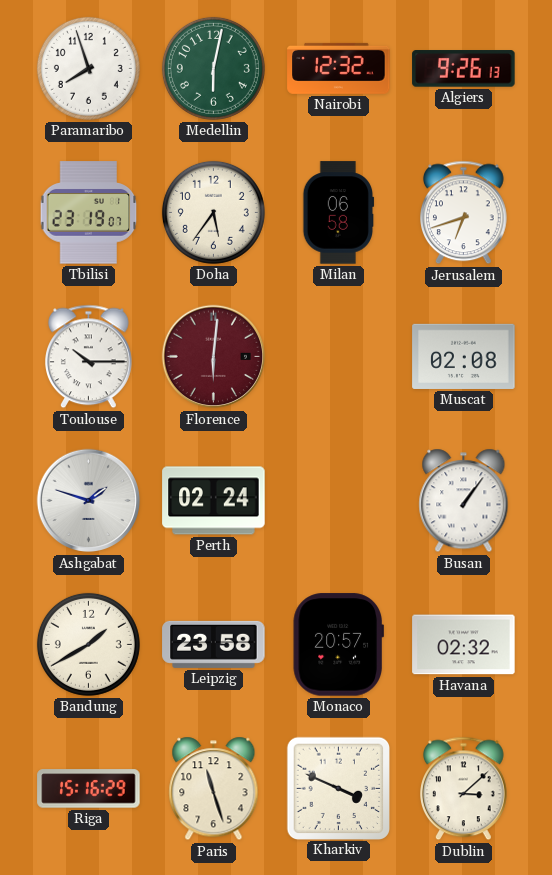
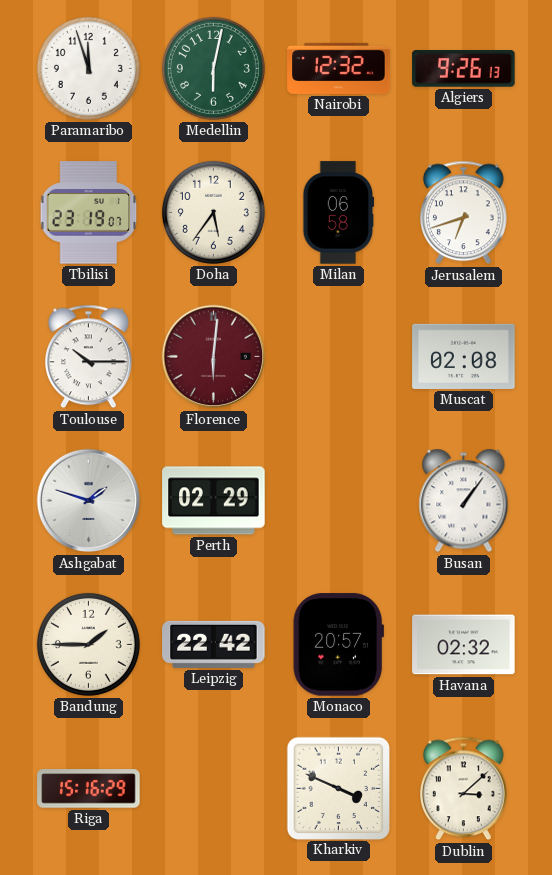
Paramaribo: 7:57 -> 11:57 (88, 68)
Perth: 02:24 -> 02:29 (214, 501)
Bandung: 1:40 -> 1:45 (88, 644)
Leipzig: 23:58 -> 22:42 (214, 644)
Paris: 11:27 -> none (214, 789)
